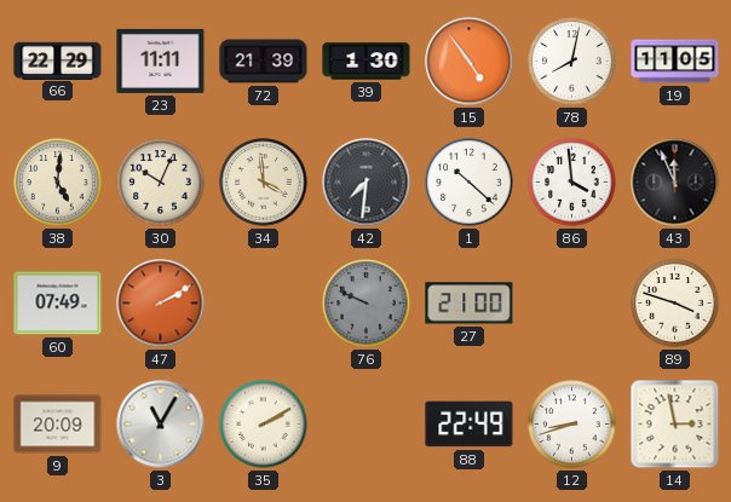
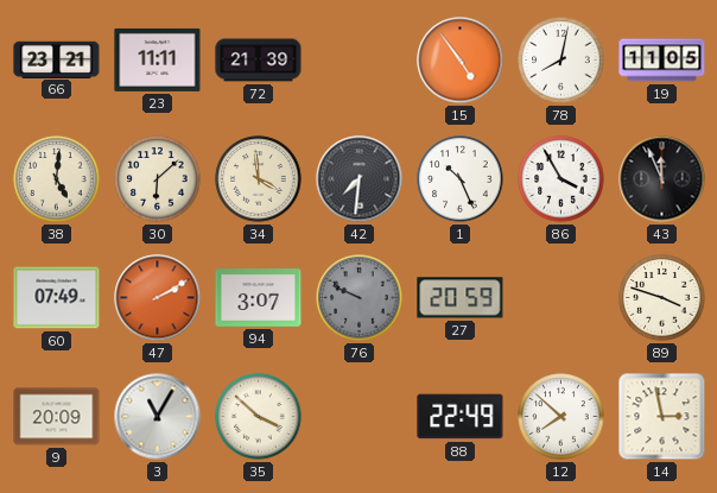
66: 22:29 -> 23:21 (57, 59)
39: 1:30 -> none (367, 62)
30: 10:04 -> 6:08 (158, 179)
1: 10:22 -> 10:26 (461, 179)
86: 3:59 -> 3:55 (561, 179)
94: none -> 3:07 (259, 298)
27: 21:00 -> 20:59 (461, 298)
35: 2:10 -> 3:52 (259, 417)
12: 8:42 -> 7:52 (561, 417)
